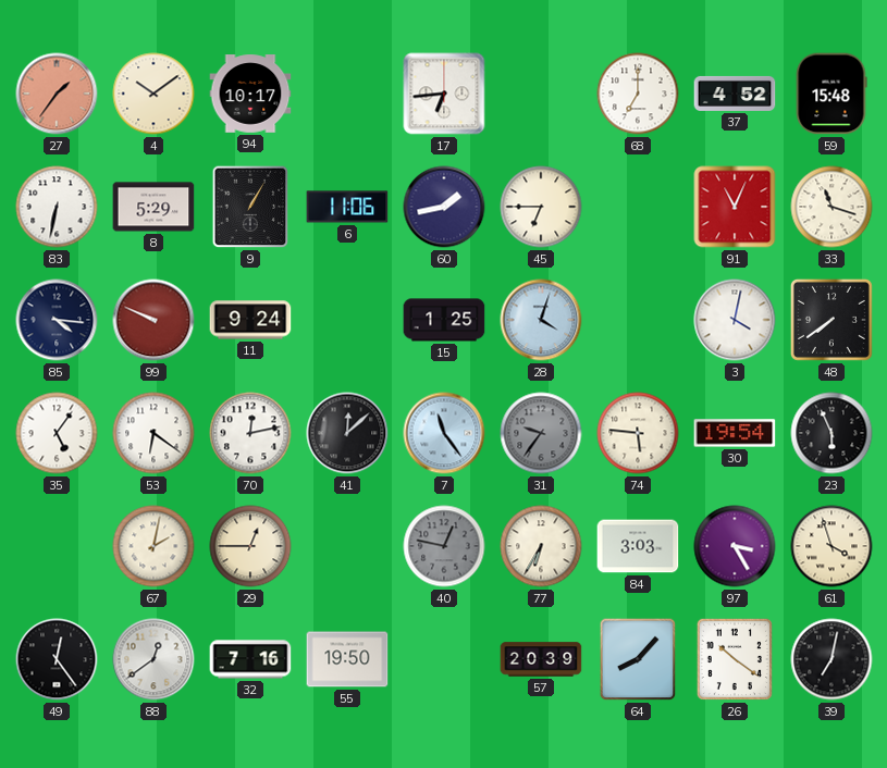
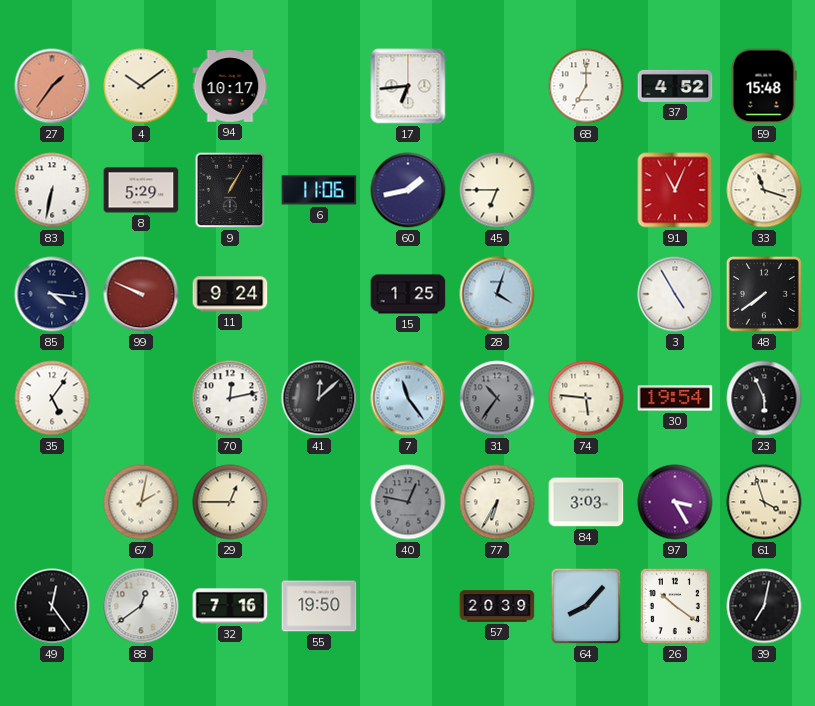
3: 4:02 -> 4:55 (675, 294)
53: 6:21 -> none (153, 433)
31: 9:36 -> 10:36 (497, 398)
